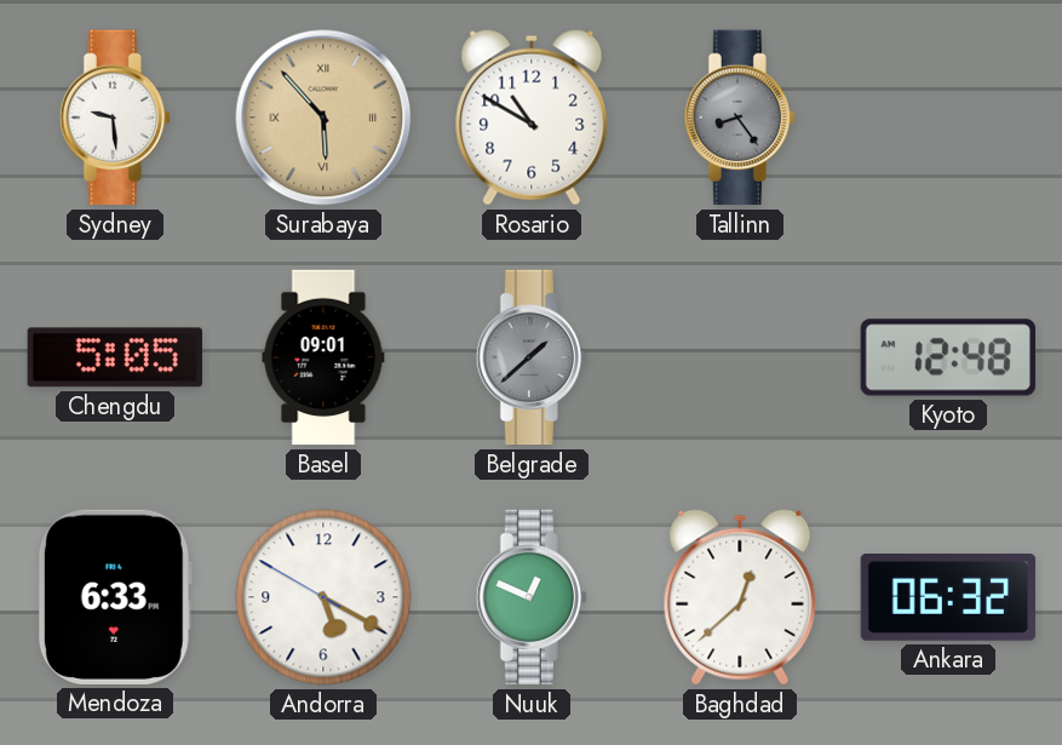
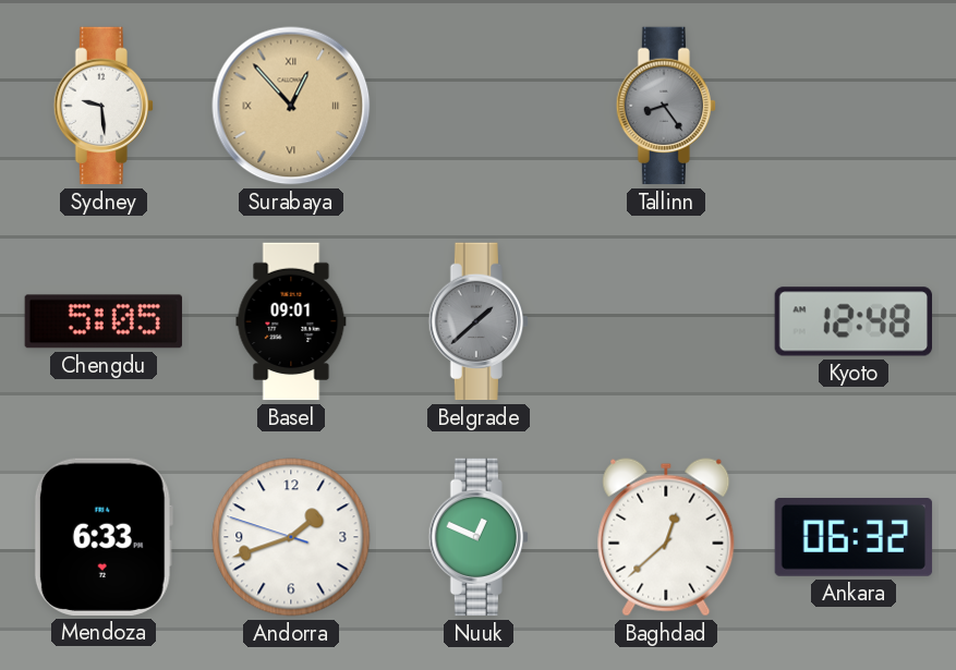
Surabaya: 5:53 -> 12:53 (291, 106)
Rosario: 10:50 -> none (532, 118)
Andorra: 5:19 -> 1:41 (291, 537)
